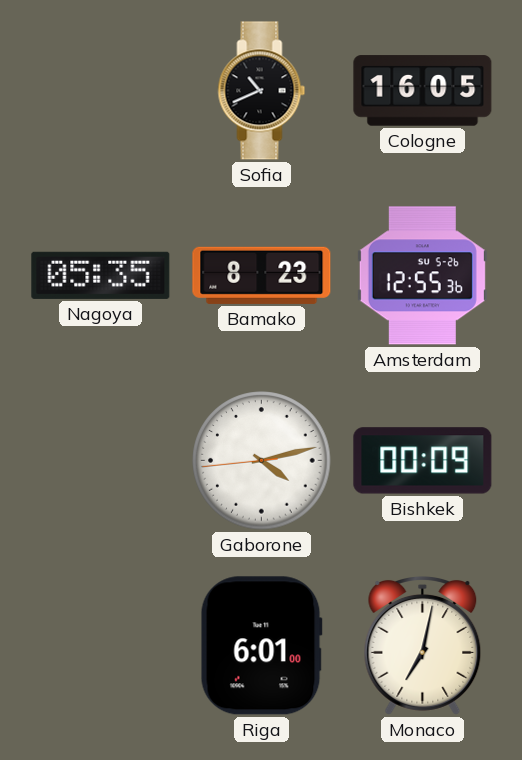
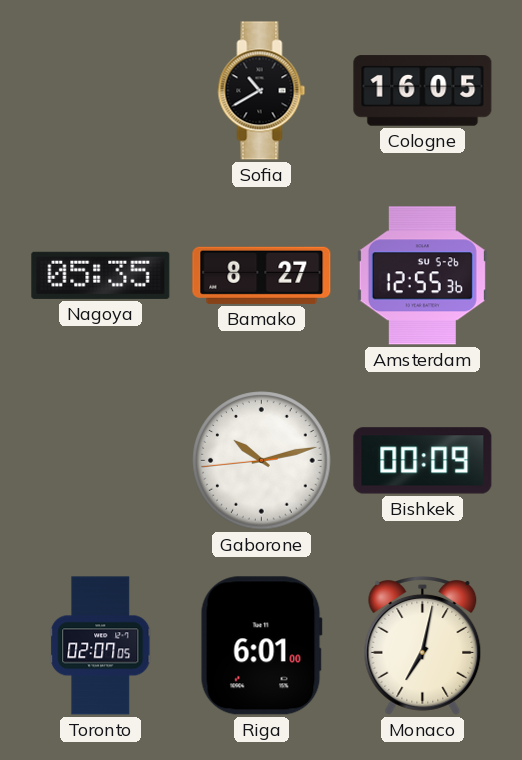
Sofia: 10:41 -> 10:40 (262, 91)
Bamako: 8:23 -> 8:27 (262, 275)
Gaborone: 4:12 -> 10:12 (262, 461)
Toronto: none -> 02:07 (101, 646)
